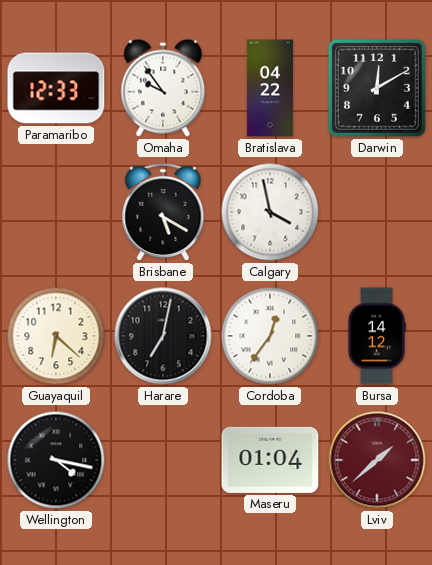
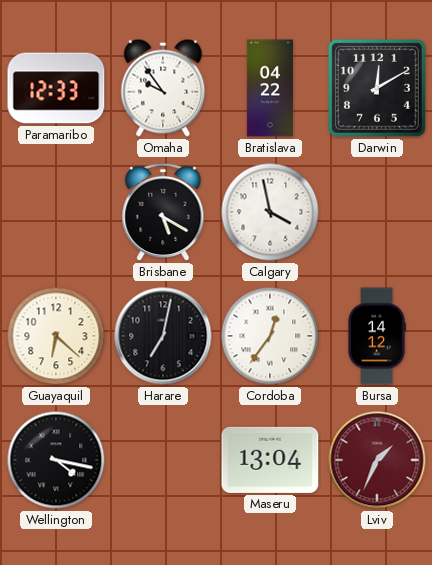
Maseru: 01:04 -> 13:04 (270, 460)
Lviv: 1:38 -> 1:34 (377, 460)
